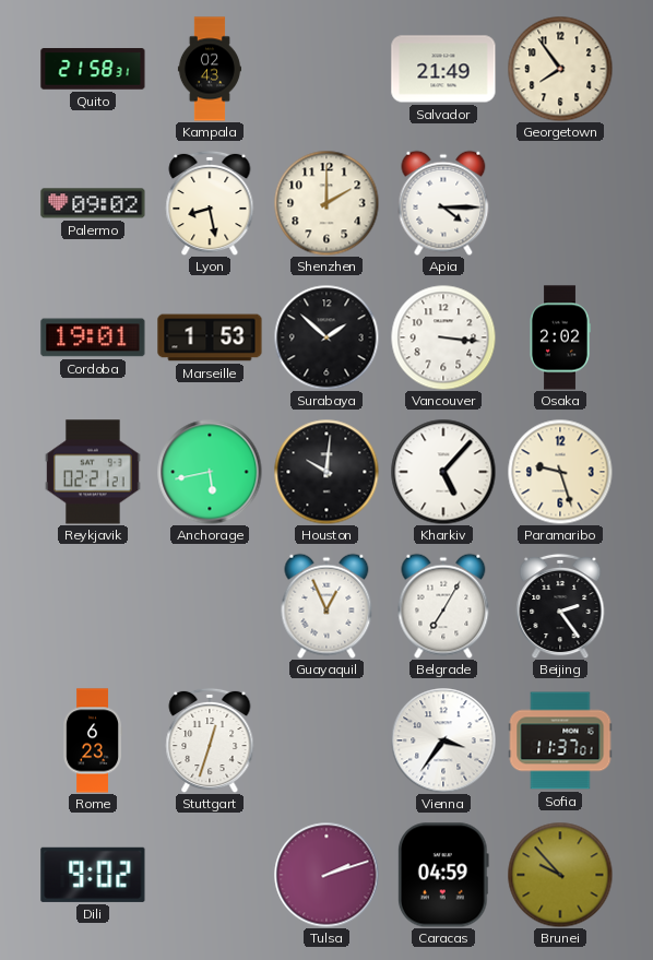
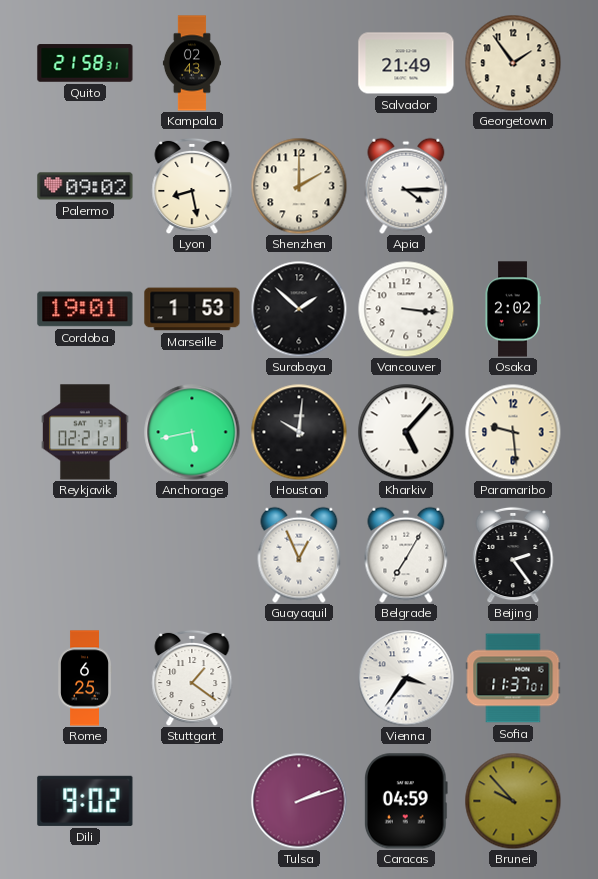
Georgetown: 7:54 -> 1:54 (513, 63)
Paramaribo: 9:27 -> 9:29 (513, 432)
Rome: 6:23 -> 6:25 (85, 678)
Stuttgart: 12:33 -> 1:21 (192, 678)
